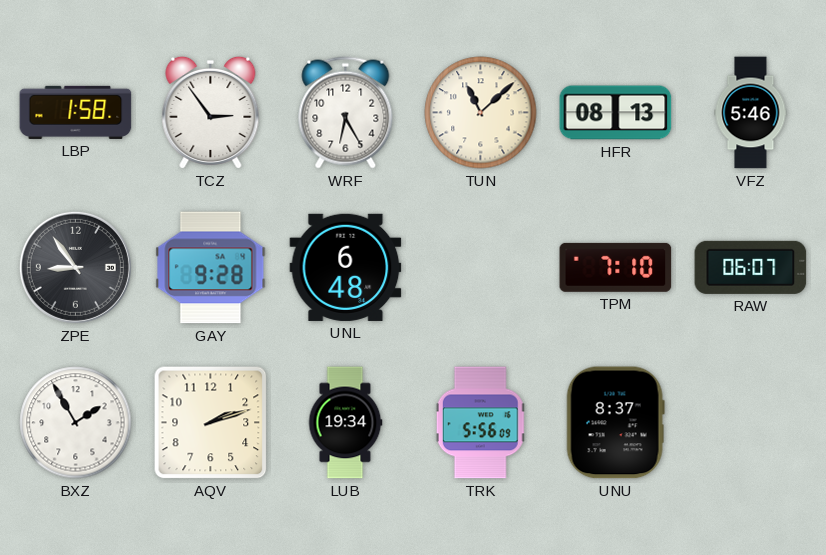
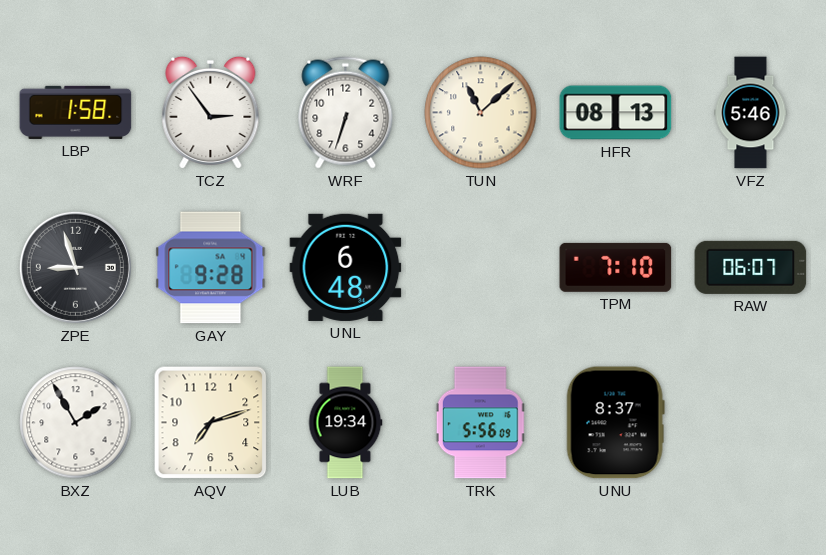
WRF: 6:25 -> 6:33 (346, 113)
ZPE: 8:54 -> 8:57 (75, 267)
AQV: 2:12 -> 7:12 (211, 423)
